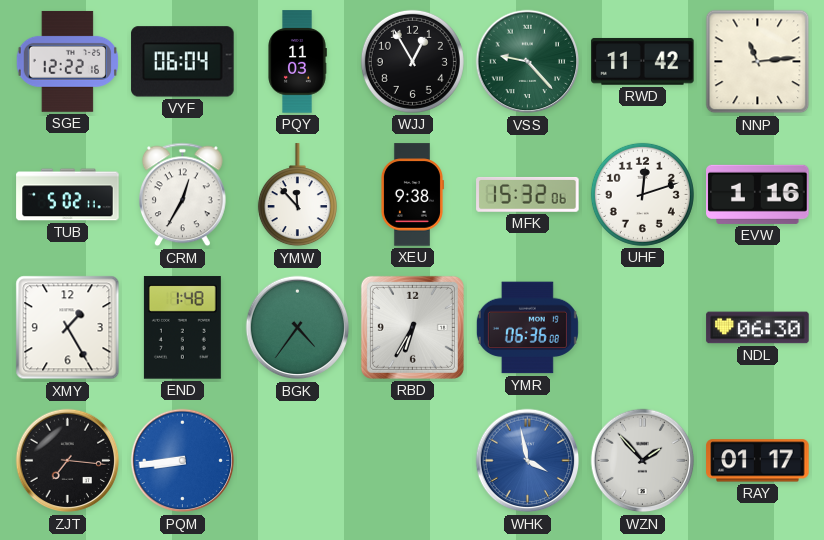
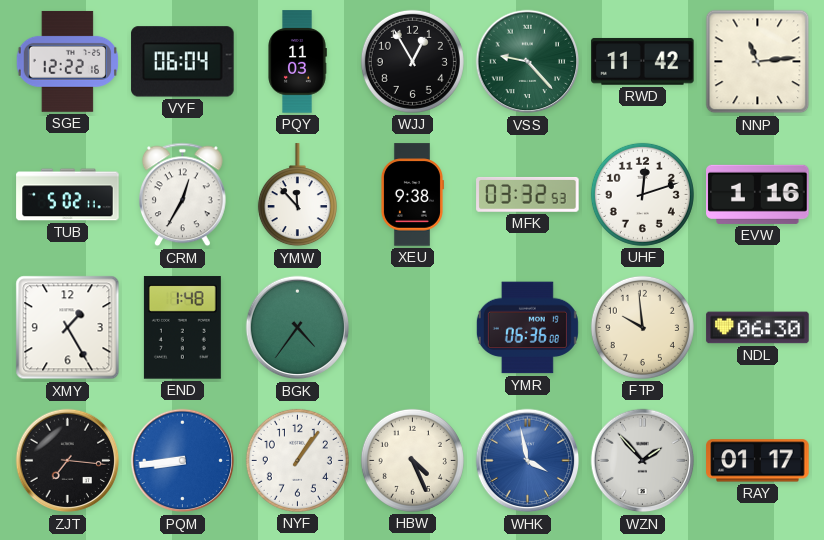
MFK: 15:32 -> 03:32 (528, 194)
RBD: 6:35 -> none (412, 327)
FTP: none -> 9:59 (642, 327)
NYF: none -> 1:06 (297, 460)
HBW: none -> 4:26 (412, 460)
